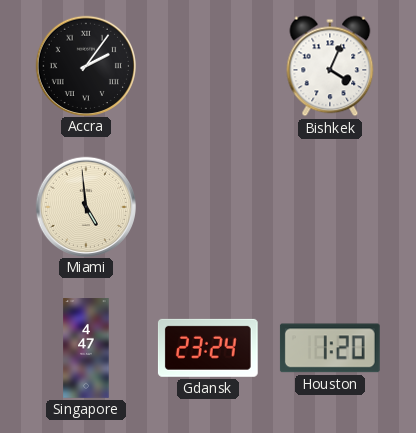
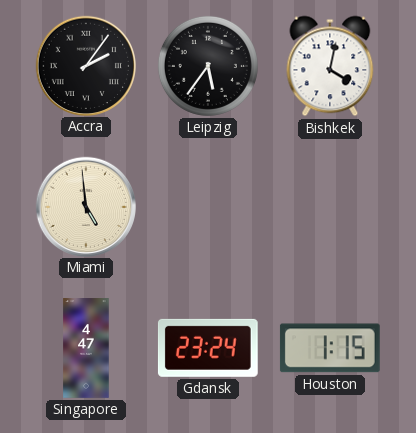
Leipzig: none -> 5:36 (208, 66)
Bishkek: 4:04 -> 4:02 (330, 66)
Houston: 1:20 -> 1:15 (330, 348)
